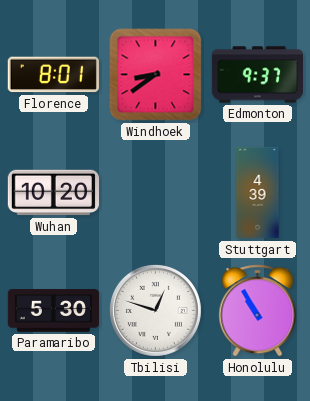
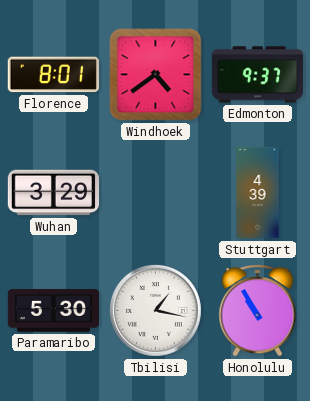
Windhoek: 8:39 -> 4:39 (156, 75)
Wuhan: 10:20 -> 3:29 (53, 193)
Tbilisi: 12:48 -> 1:17 (155, 310)
